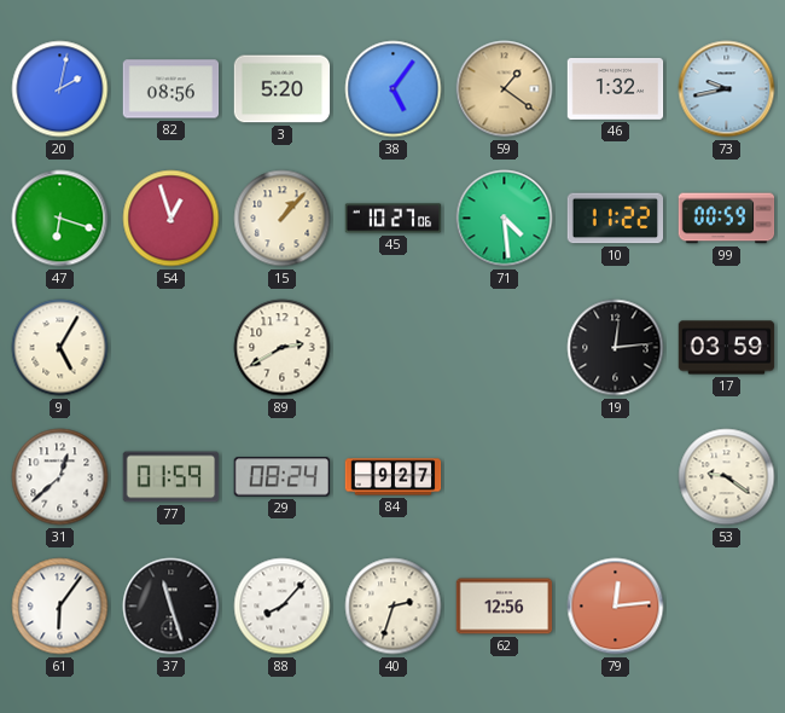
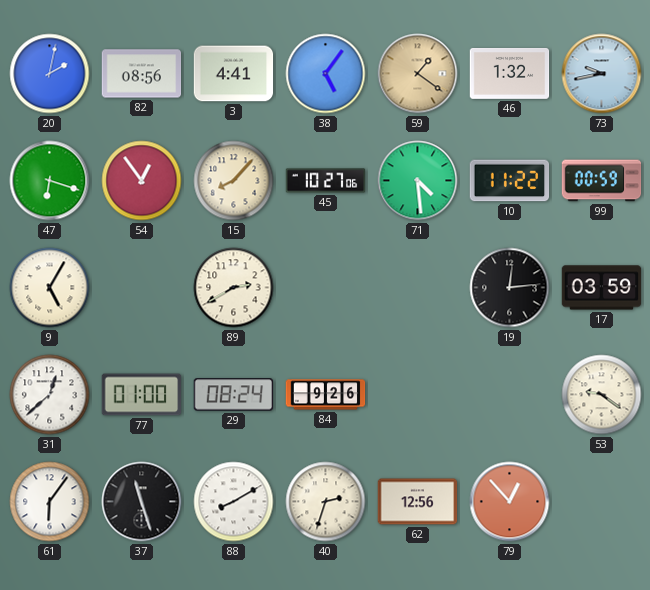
3: 5:20 -> 4:41 (234, 74)
54: 12:57 -> 12:54 (142, 181)
15: 1:07 -> 8:07 (234, 181)
77: 01:59 -> 01:00 (142, 395)
84: 9:27 -> 9:26 (326, 395)
88: 8:07 -> 8:10 (234, 502)
79: 12:14 -> 12:53 (510, 502)
